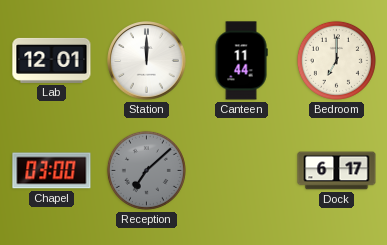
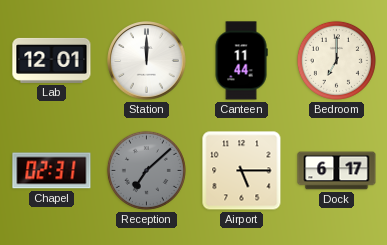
Chapel: 03:00 -> 02:31 (52, 171)
Airport: none -> 5:15 (242, 171)
